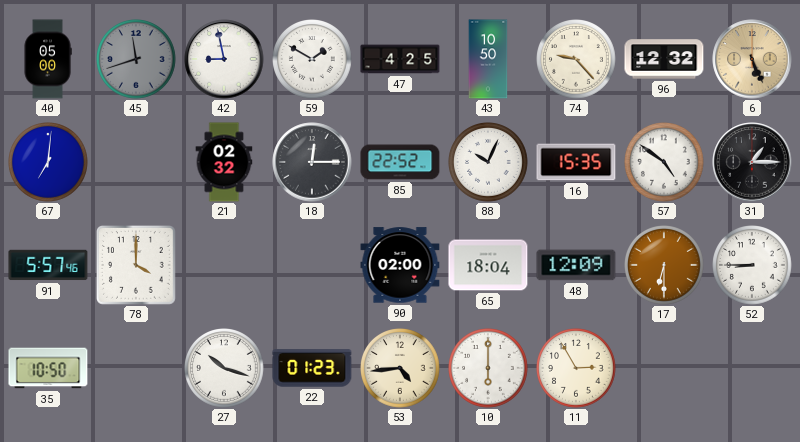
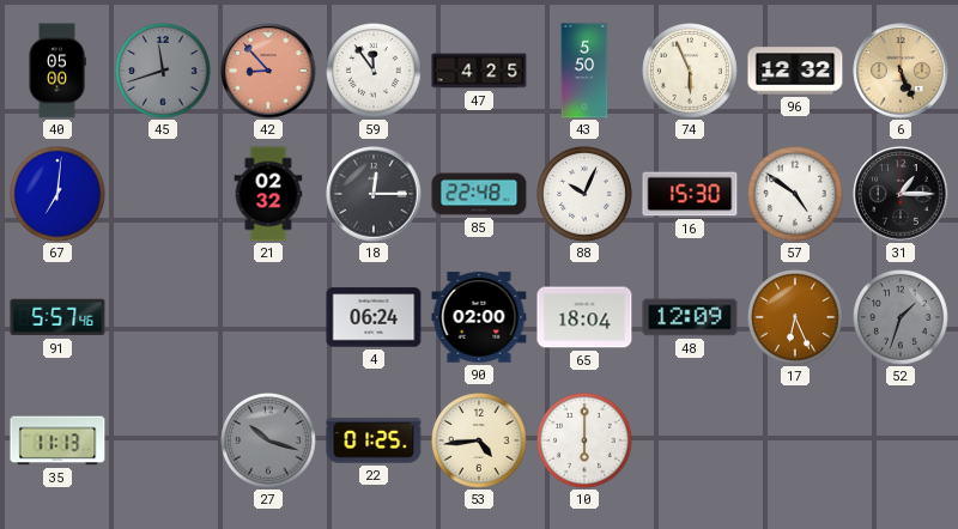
42: 8:58 -> 8:53 (268, 71)
42 dial: white -> salmon (268, 71)
59: 1:50 -> 11:54 (375, 72)
43: 10:50 -> 5:50 (584, 71)
74: 9:23 -> 5:56 (691, 72)
85: 22:52 -> 22:48 (479, 194)
16: 15:35 -> 15:30 (690, 194)
78: 4:00 -> none (137, 266)
4: none -> 06:24 (374, 317)
17: 6:30 -> 6:26 (796, 318)
52: 8:45 -> 1:33 (902, 318)
52 dial: white -> grey (902, 318)
35: 10:50 -> 11:13 (57, 440)
27 dial: white -> grey (269, 442)
22: 01:23 -> 01:25 (374, 440)
11: 2:55 -> none (577, 369)
